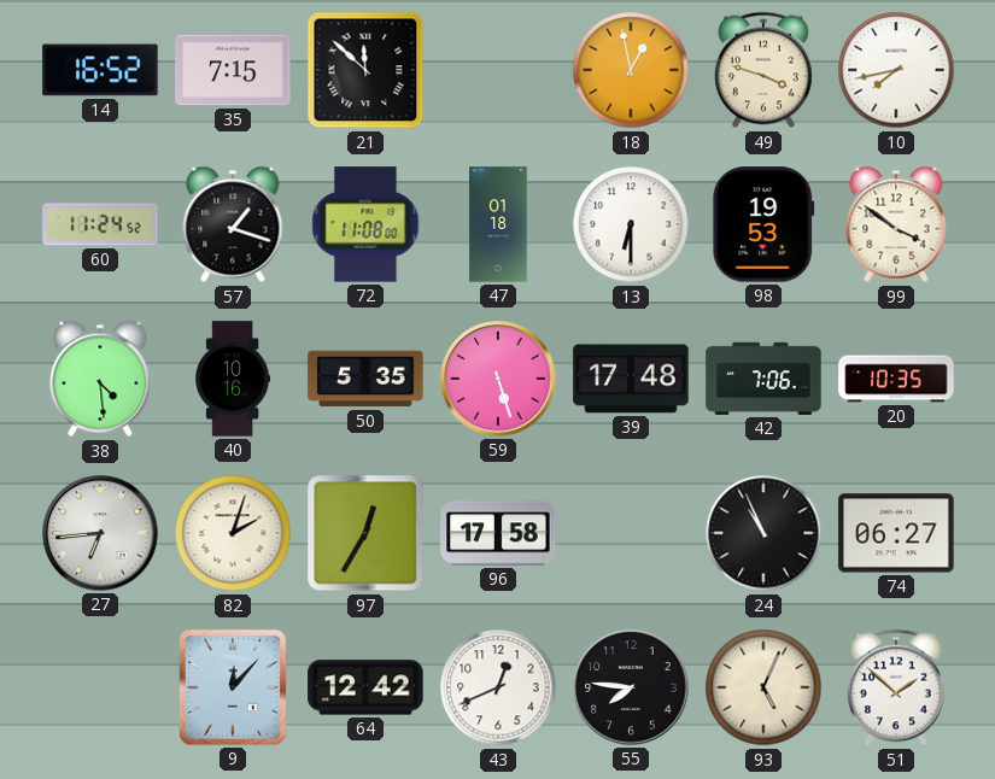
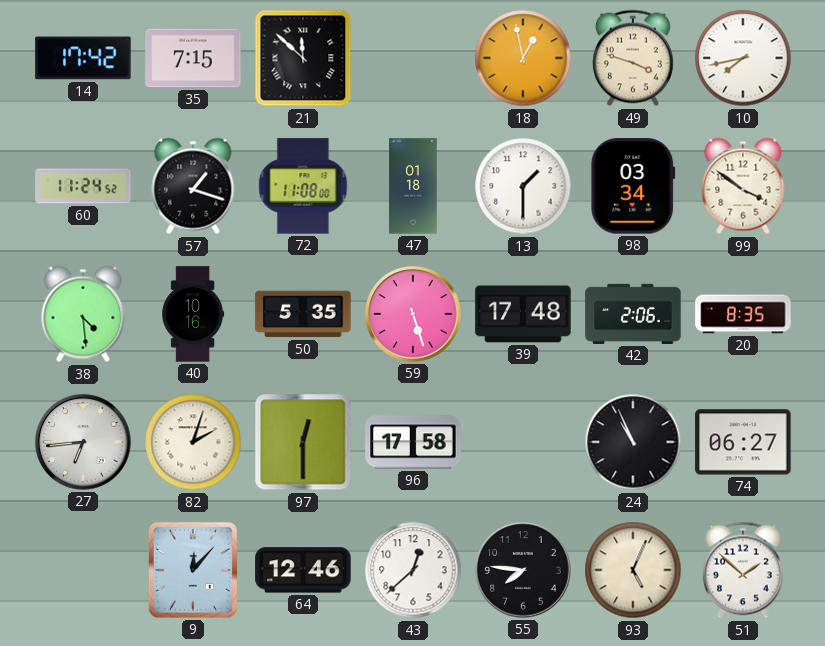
14: 16:52 -> 17:42 (83, 58)
13: 6:30 -> 1:30 (523, 186)
98: 19:53 -> 03:34 (633, 186)
42: 7:06 -> 2:06 (633, 314)
20: 10:35 -> 8:35 (743, 314)
97: 12:35 -> 12:30 (303, 442)
64: 12:42 -> 12:46 (303, 570)
43: 12:41 -> 12:38 (413, 570)
